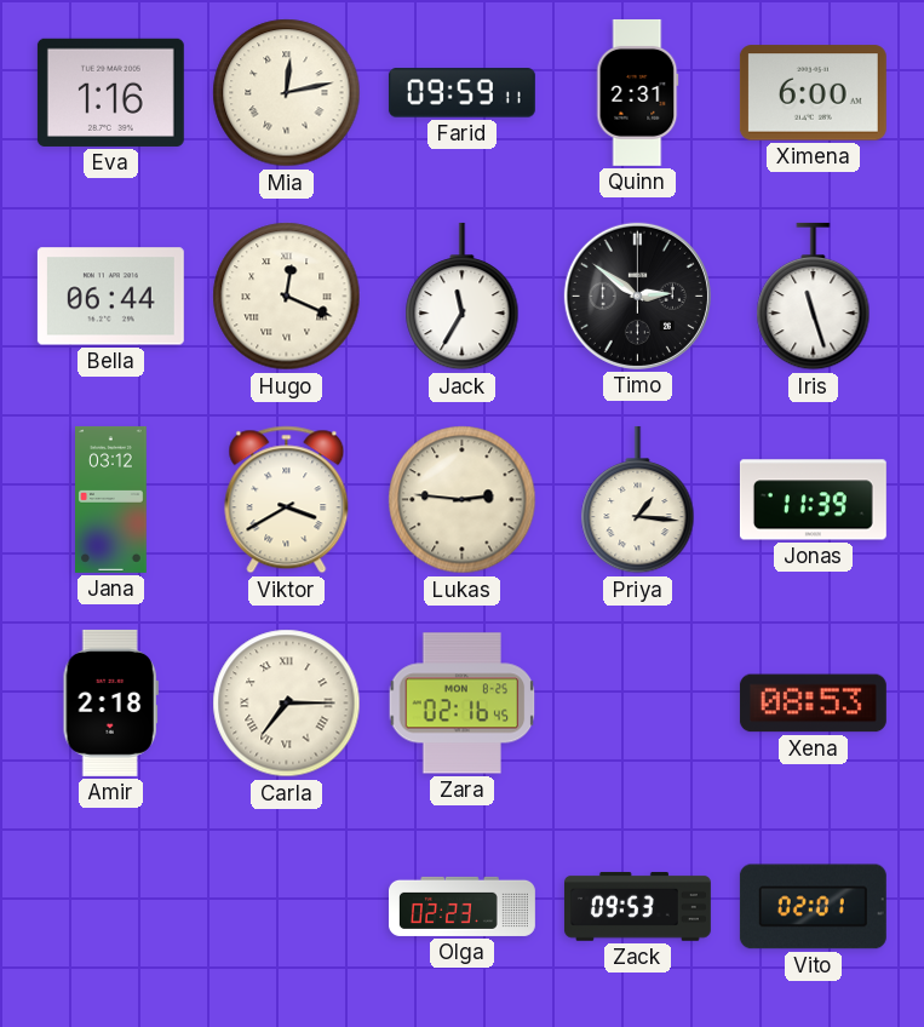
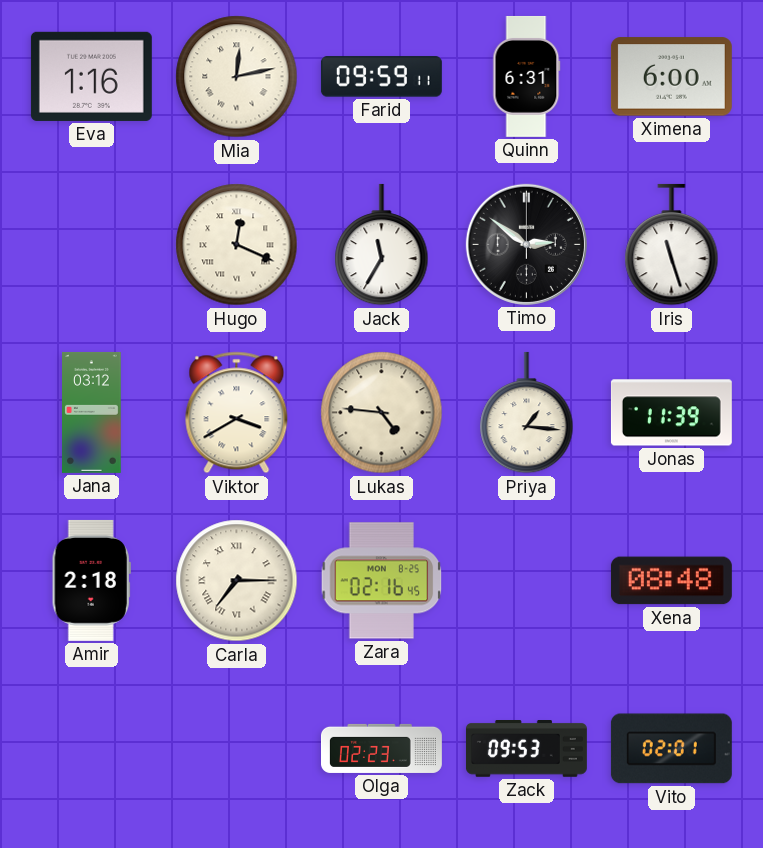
Quinn: 2:31 -> 6:31 (527, 76)
Bella: 06:44 -> none (110, 297)
Lukas: 2:46 -> 4:46 (382, 413)
Xena: 08:53 -> 08:48 (671, 581)
